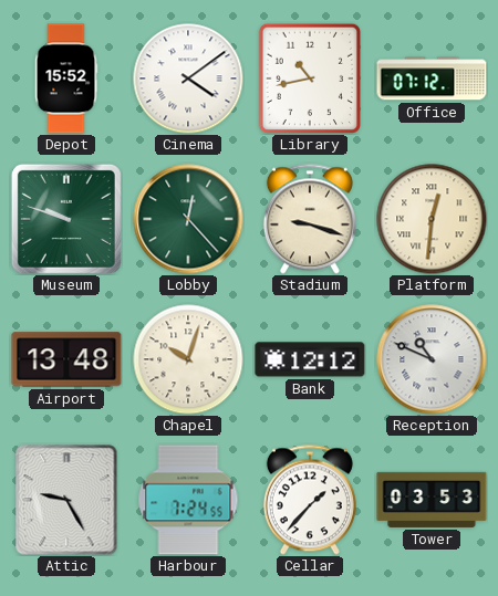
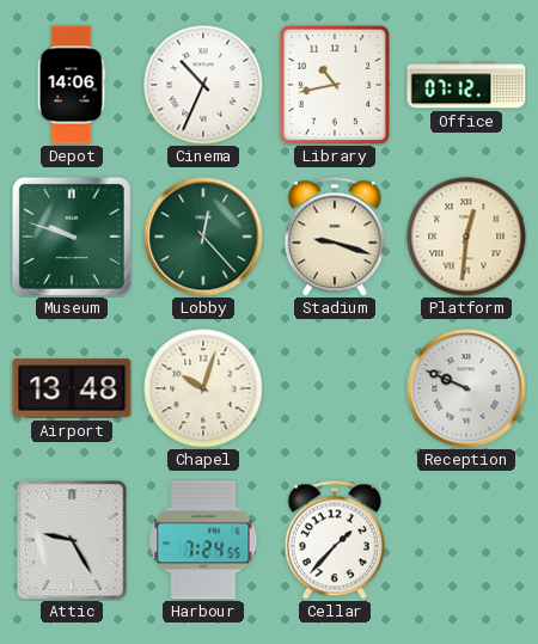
Depot: 15:52 -> 14:06 (72, 85)
Cinema: 4:09 -> 10:34 (203, 85)
Bank: 12:12 -> none (310, 359)
Reception: 10:49 -> 9:49 (466, 388)
Tower: 03:53 -> none (432, 500)
